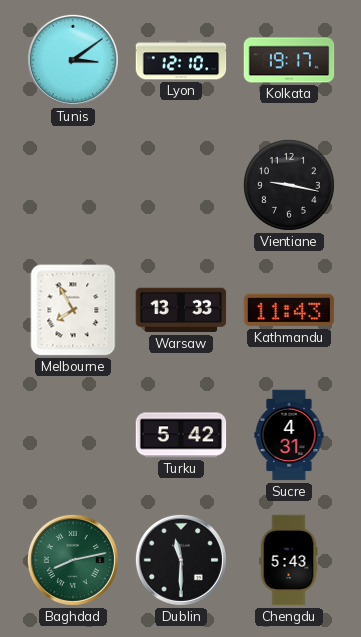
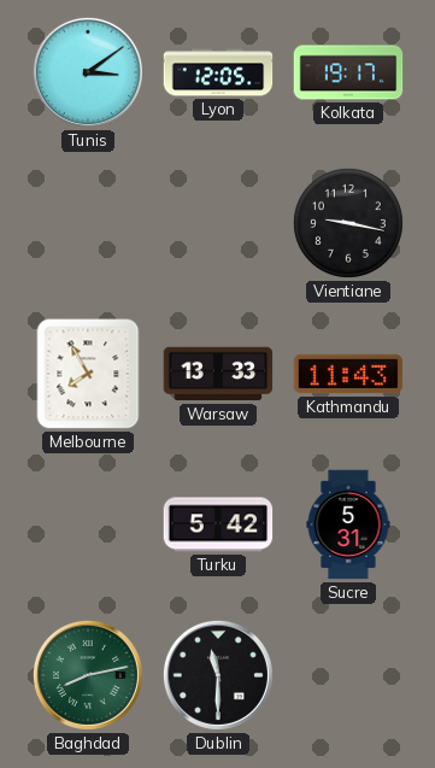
Lyon: 12:10 -> 12:05 (218, 72)
Sucre: 4:31 -> 5:31 (348, 524)
Chengdu: 5:43 -> none (289, 560)
